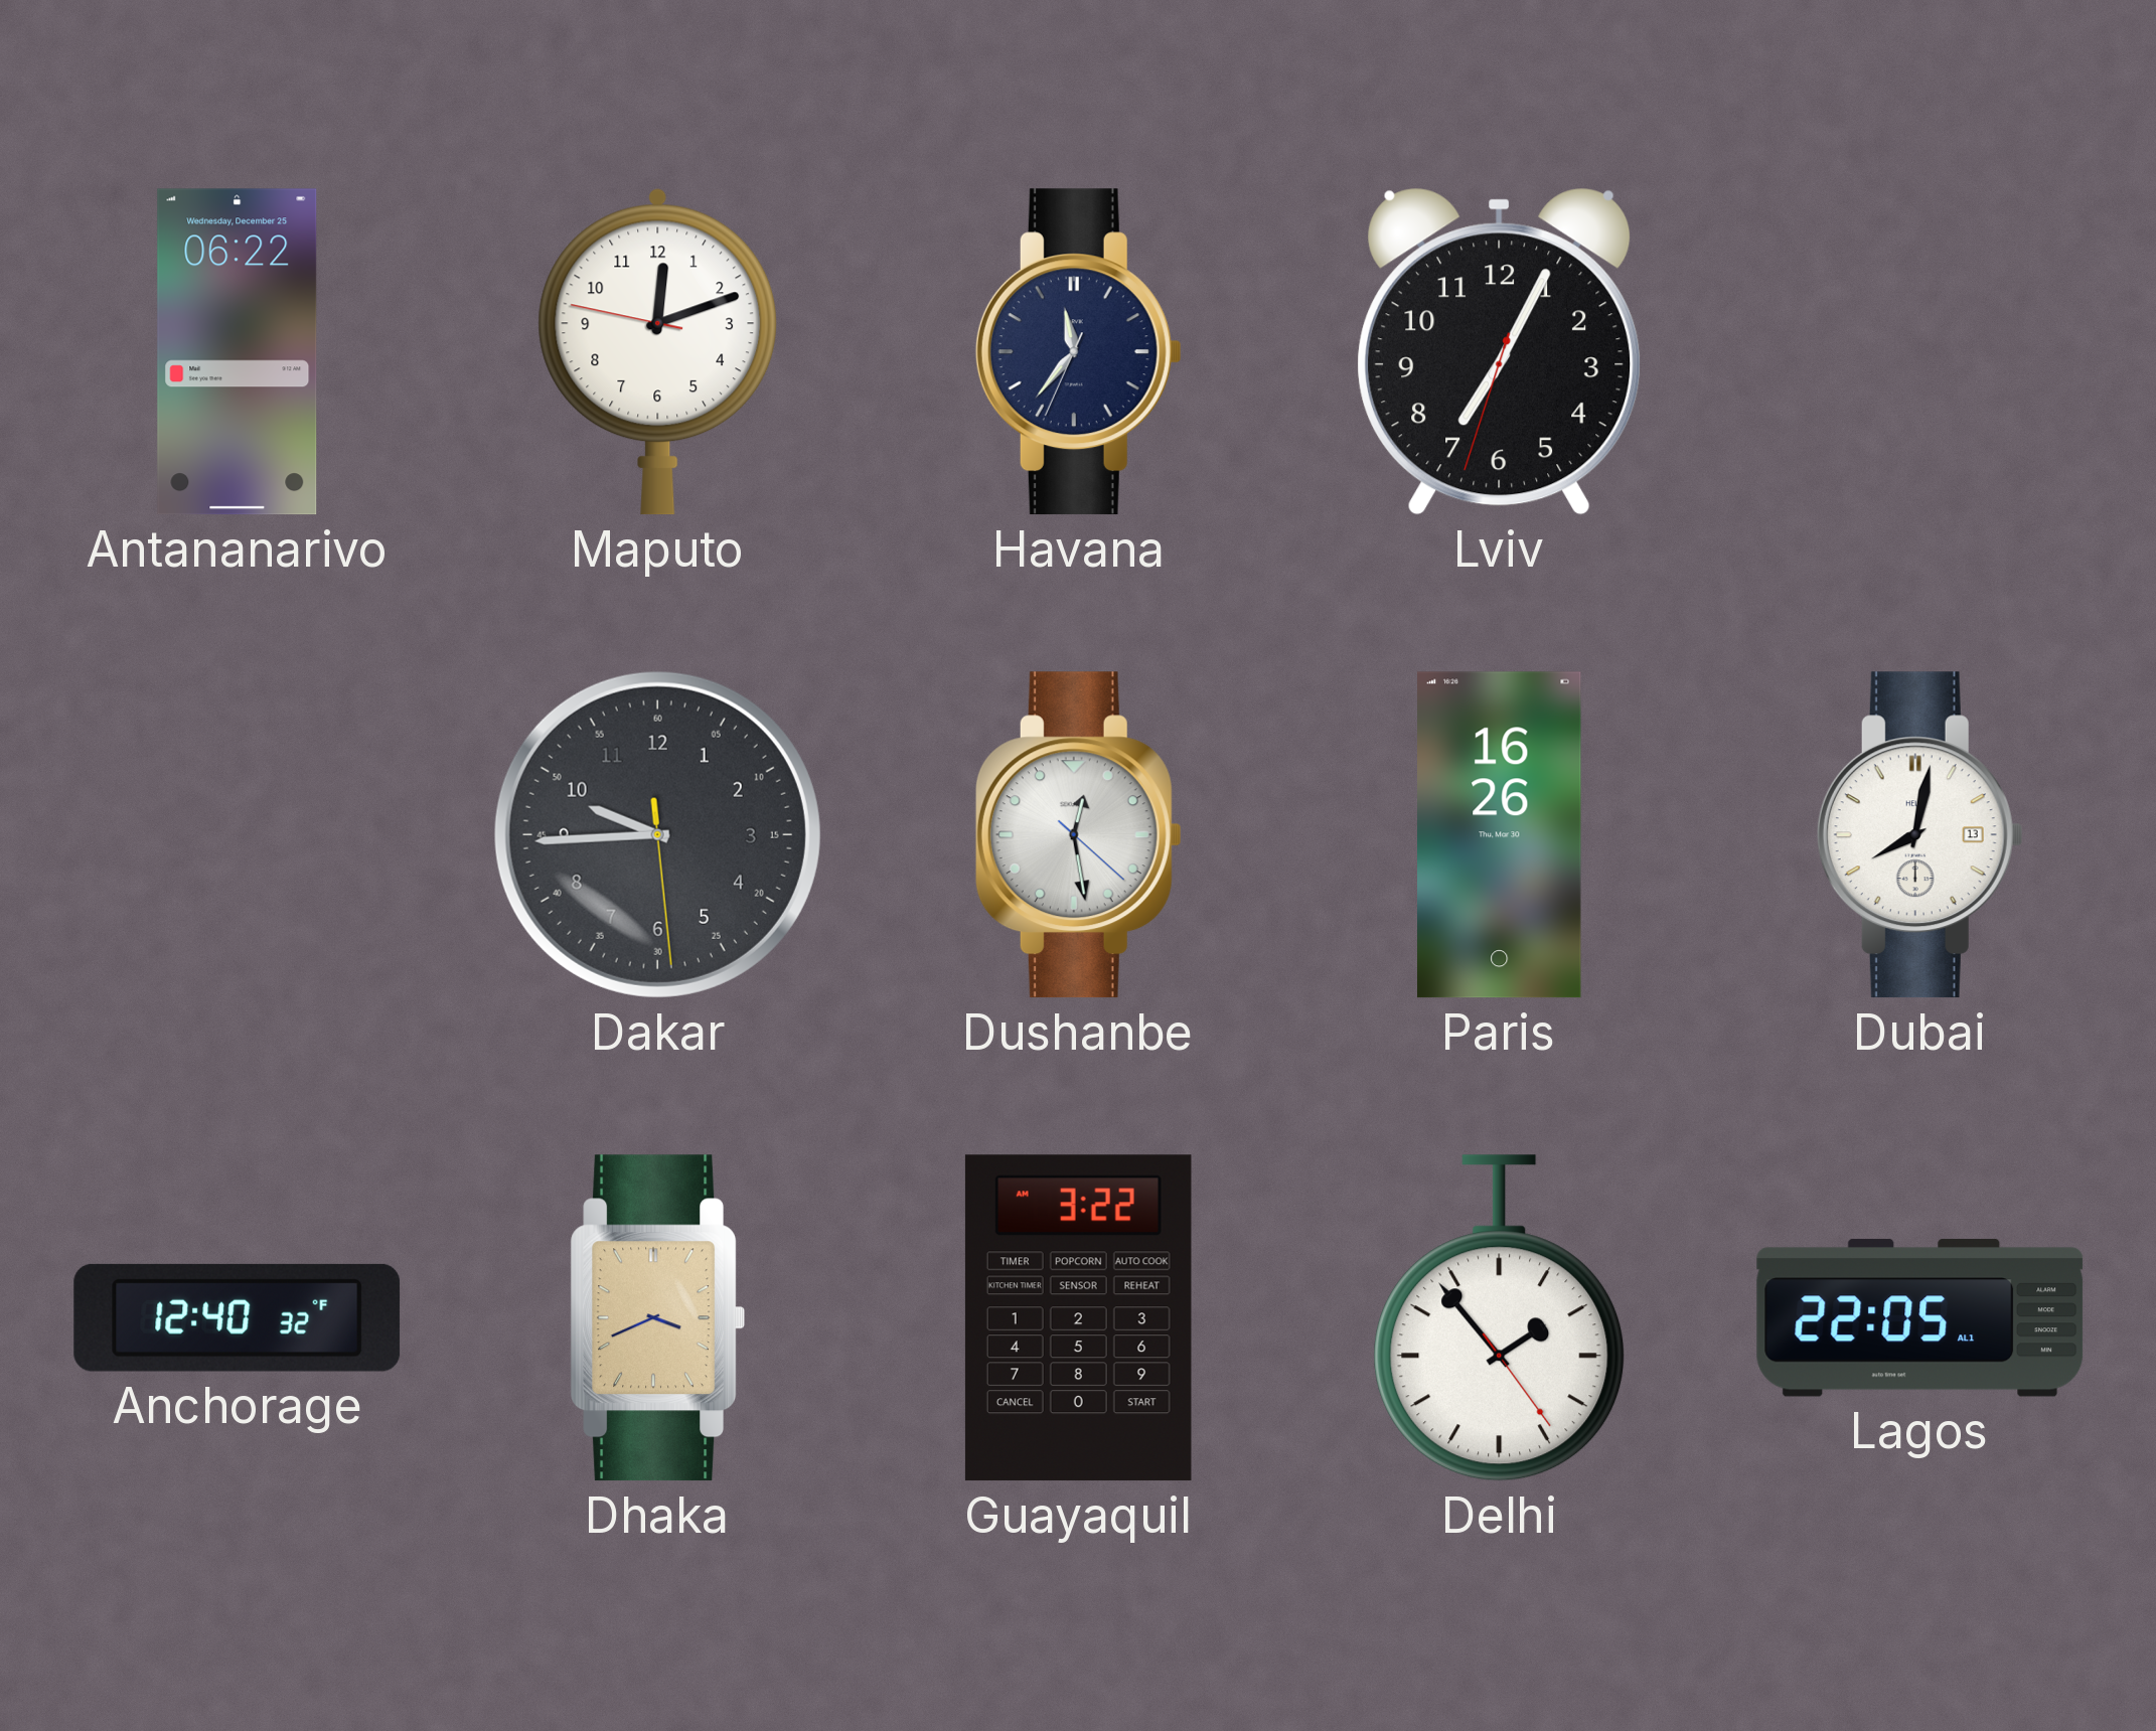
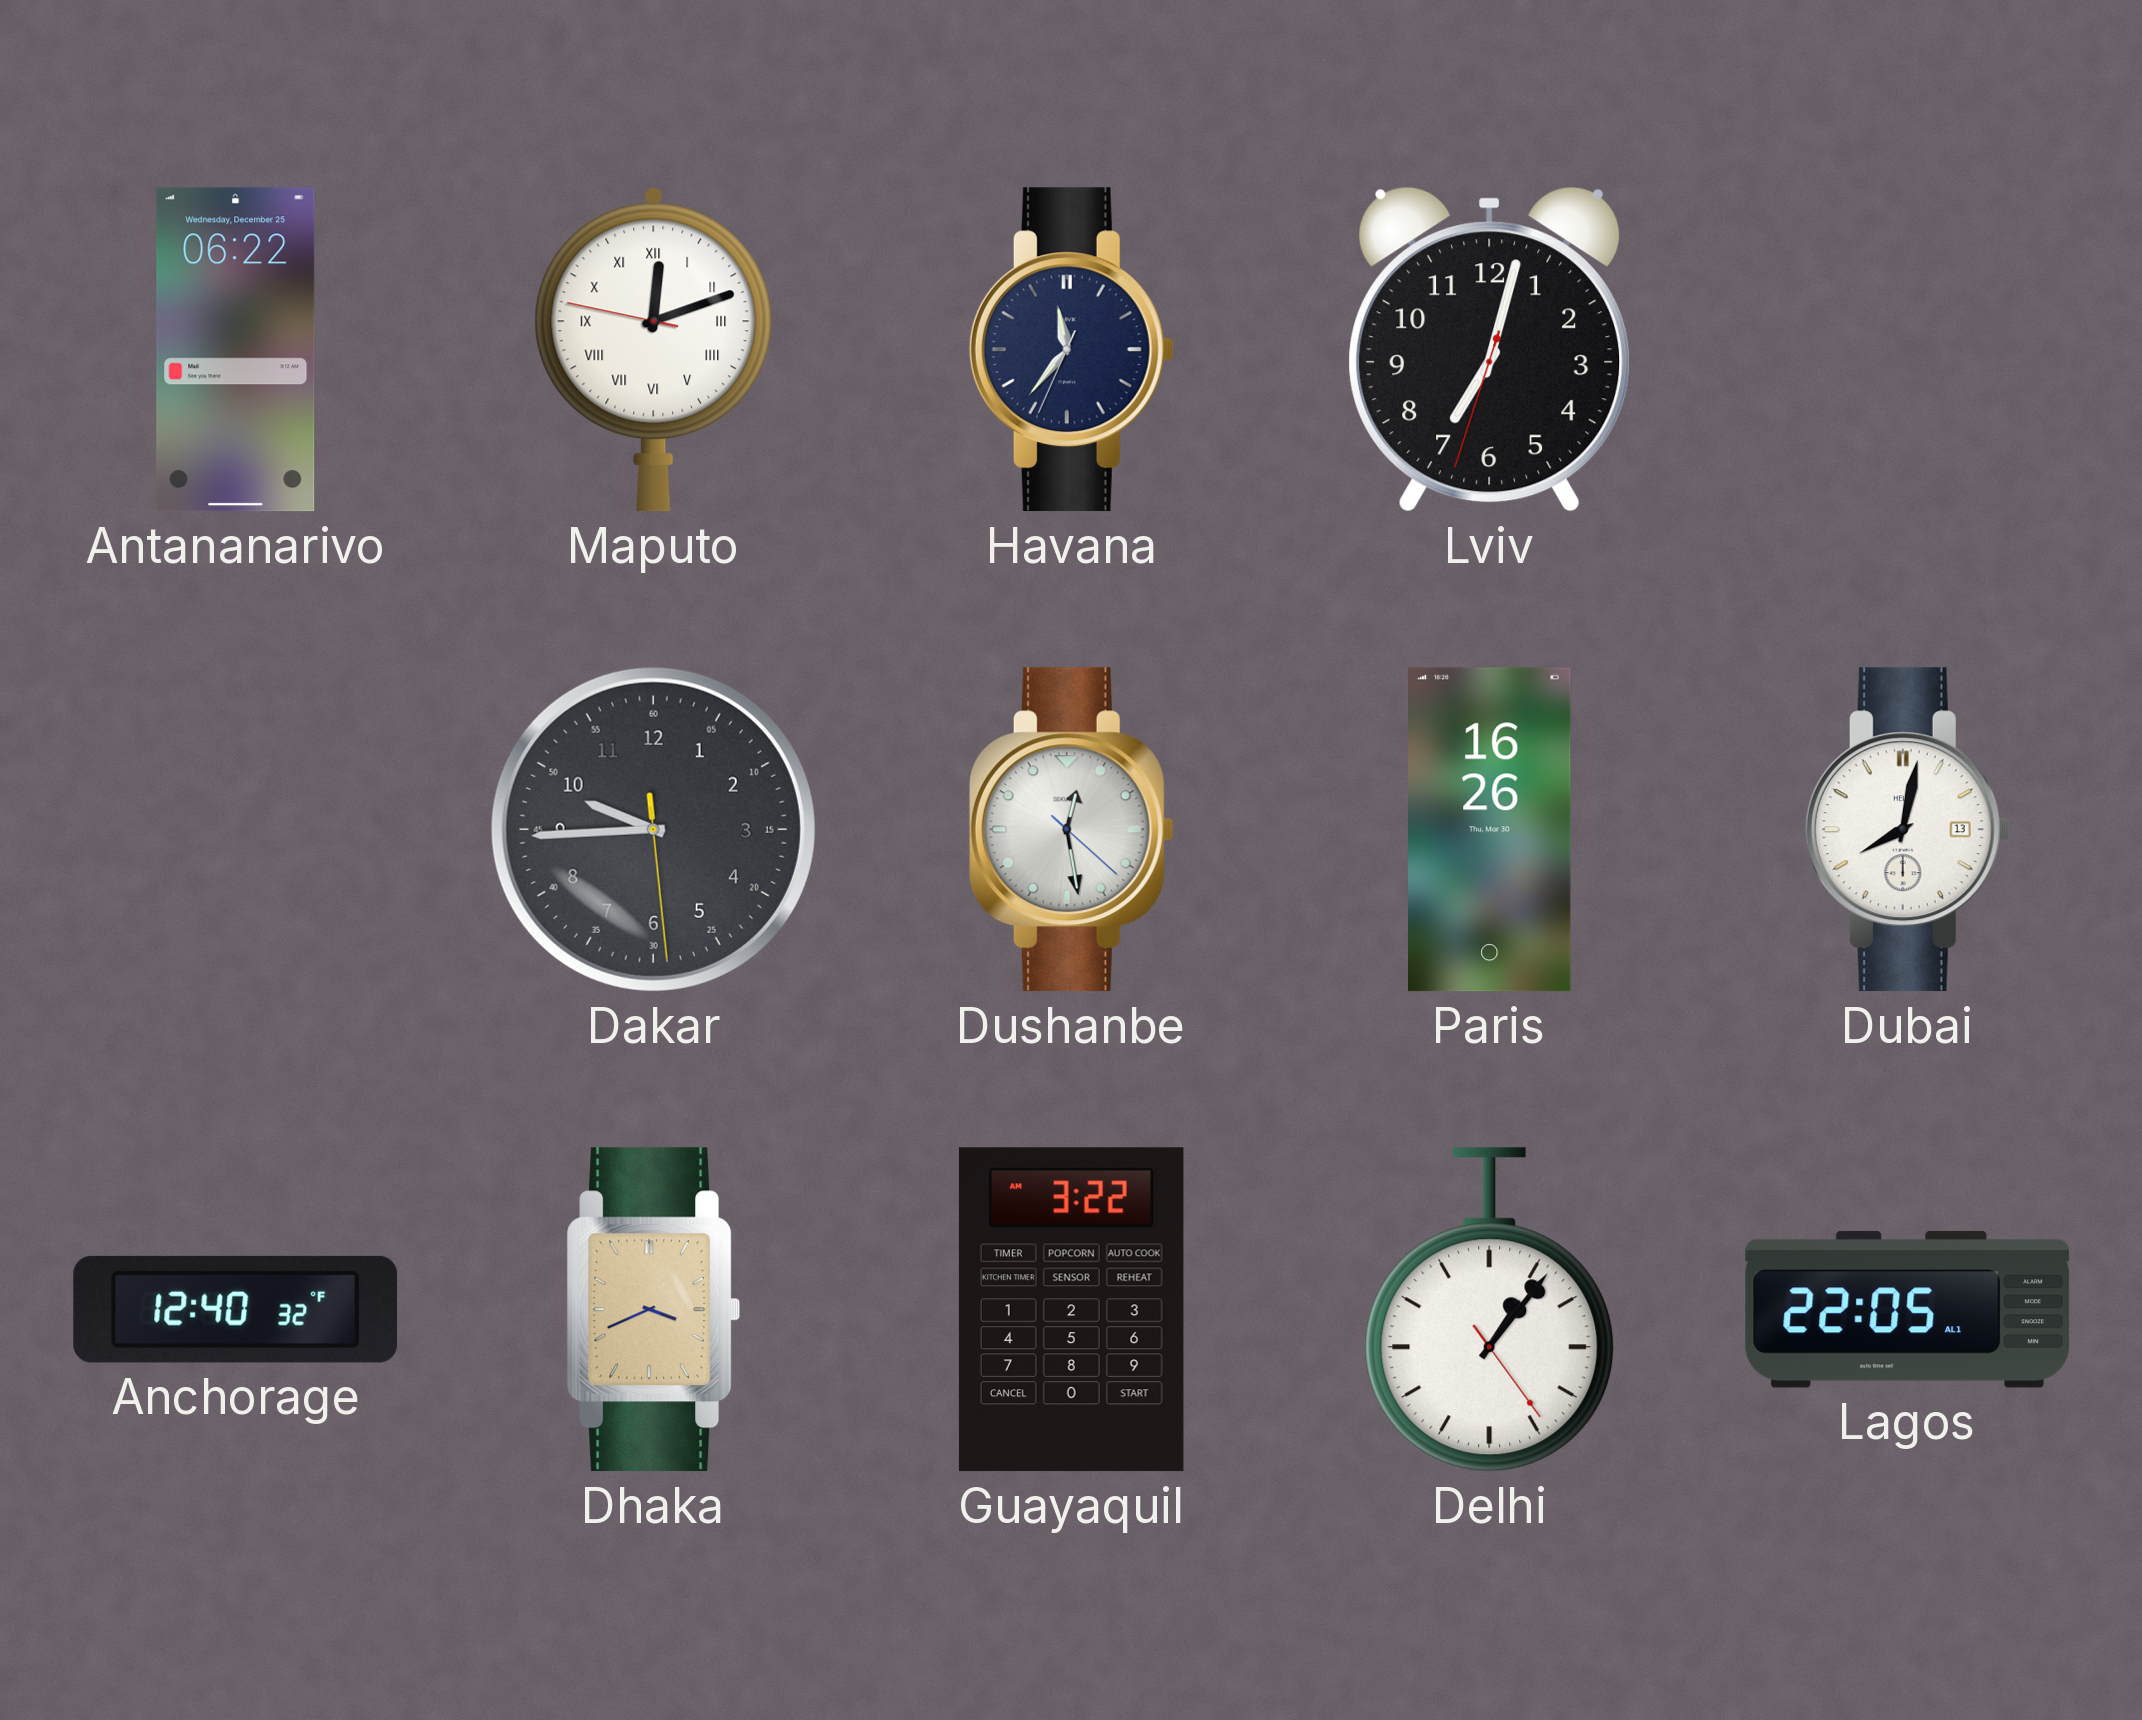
Maputo numerals: Arabic -> Roman (654, 349)
Lviv: 7:04 -> 7:02 (1490, 349)
Delhi: 1:53 -> 1:06 (1490, 1310)
